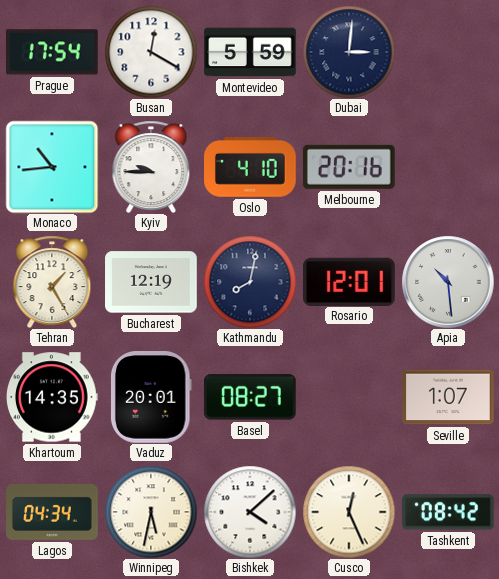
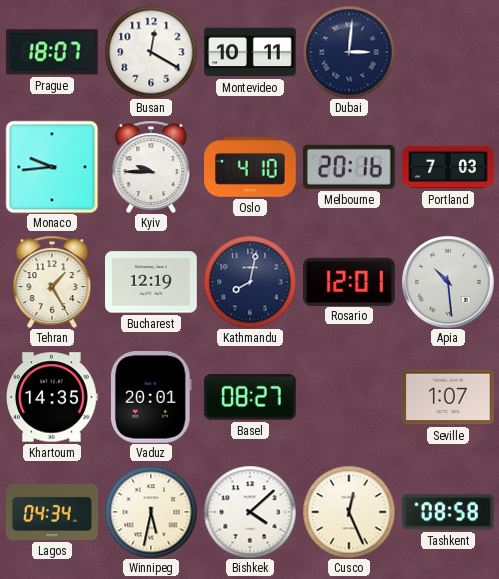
Prague: 17:54 -> 18:07 (52, 52)
Montevideo: 5:59 -> 10:11 (250, 52)
Monaco: 10:44 -> 9:44 (52, 167)
Portland: none -> 7:03 (448, 167)
Tashkent: 08:42 -> 08:58 (449, 512)
